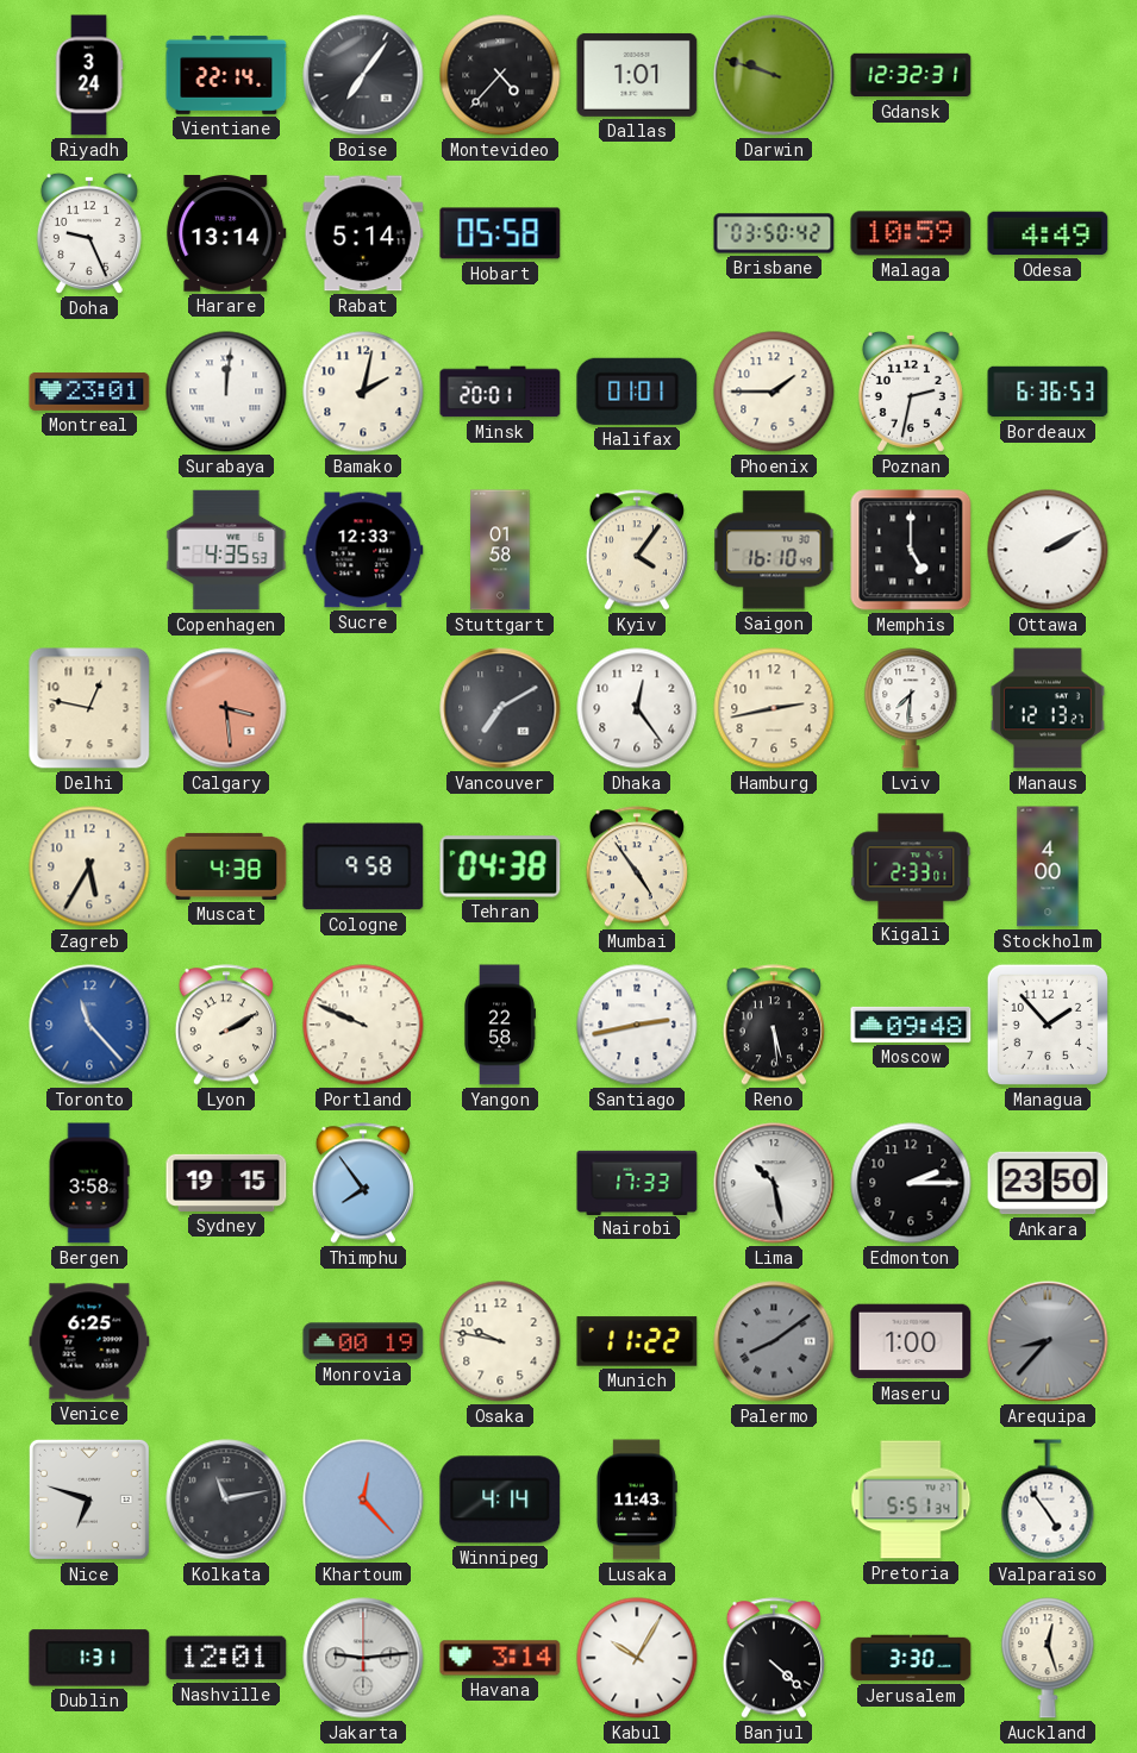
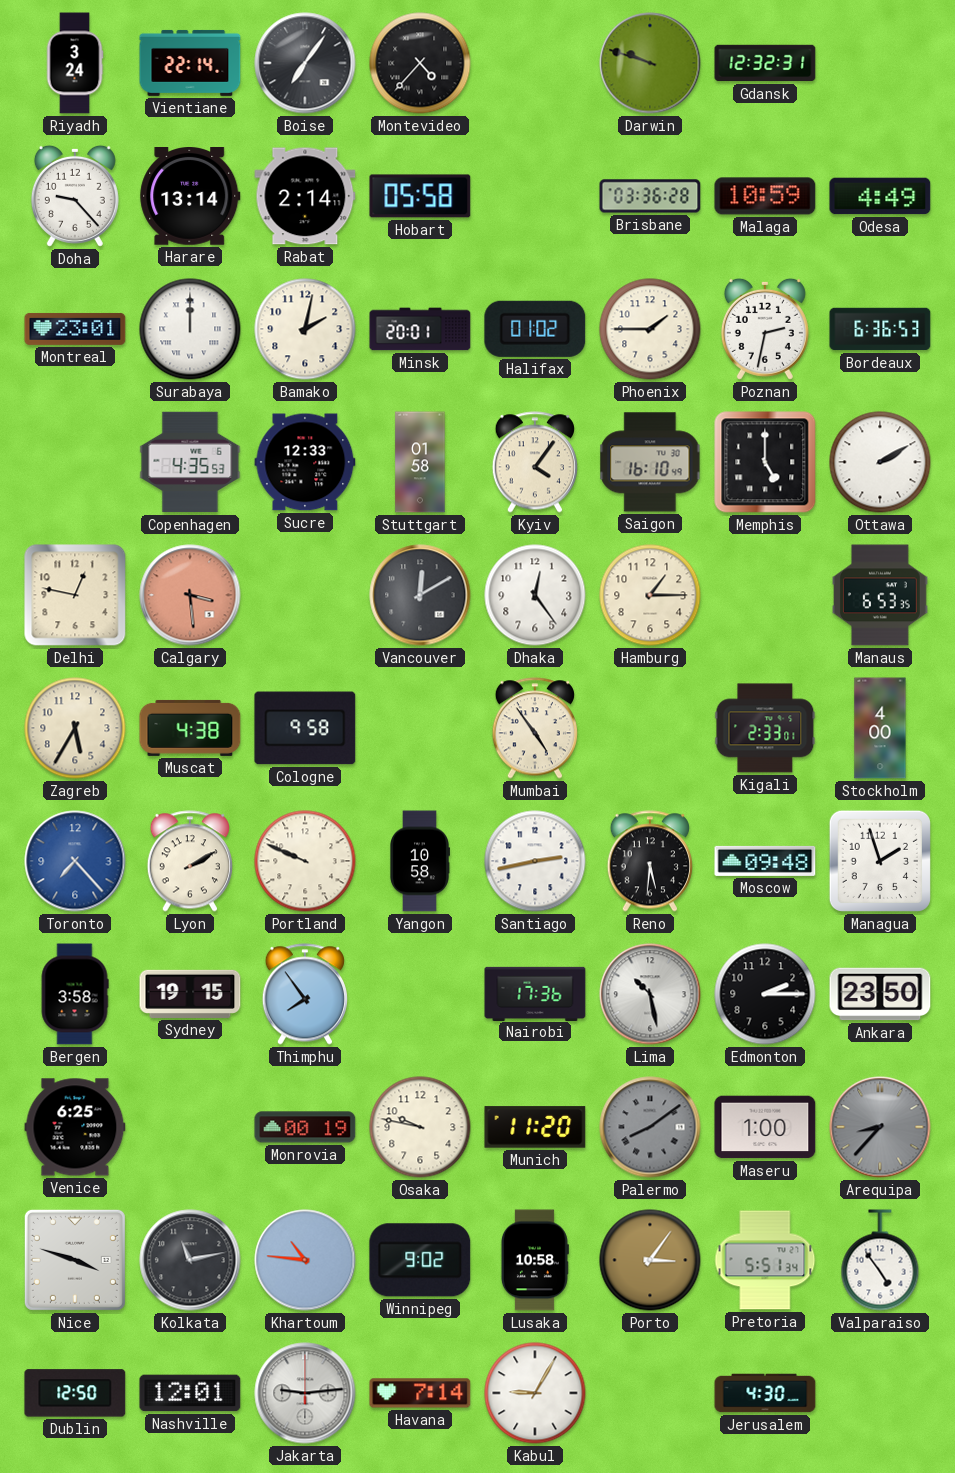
Dallas: 1:01 -> none (637, 75)
Doha: 9:26 -> 9:23 (75, 196)
Rabat: 5:14 -> 2:14 (305, 196)
Brisbane: 03:50 -> 03:36 (650, 196)
Surabaya: 12:01 -> 12:00 (190, 329)
Halifax: 01:01 -> 01:02 (535, 329)
Vancouver: 7:10 -> 12:10 (420, 595)
Hamburg: 2:43 -> 1:15 (650, 595)
Lviv: 7:31 -> none (911, 708)
Manaus: 12:13 -> 6:53 (880, 595)
Tehran: 04:38 -> none (500, 866)
Toronto: 11:23 -> 7:23 (75, 861)
Yangon: 22:58 -> 10:58 (420, 861)
Reno: 5:29 -> 5:31 (650, 861)
Managua: 1:53 -> 1:57 (880, 861)
Nairobi: 17:33 -> 17:36 (535, 993)
Munich: 11:22 -> 11:20 (535, 1127)
Nice: 6:48 -> 3:48 (75, 1260)
Khartoum: 12:23 -> 10:46 (305, 1260)
Winnipeg: 4:14 -> 9:02 (420, 1260)
Lusaka: 11:43 -> 10:58 (534, 1260)
Porto: none -> 3:06 (650, 1260)
Dublin: 1:31 -> 12:50 (75, 1393)
Havana: 3:14 -> 7:14 (420, 1393)
Kabul: 10:05 -> 9:05 (535, 1393)
Banjul: 4:22 -> none (774, 1658)
Jerusalem: 3:30 -> 4:30 (765, 1393)
Auckland: 12:27 -> none (1048, 1658)
